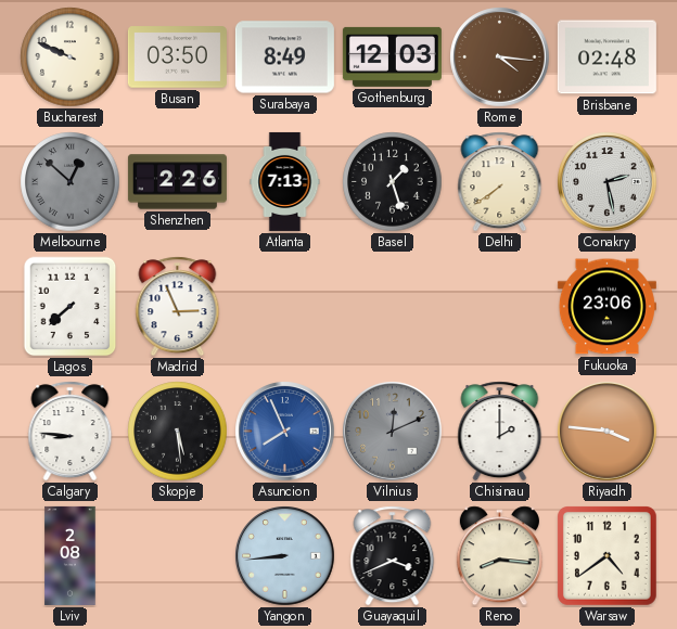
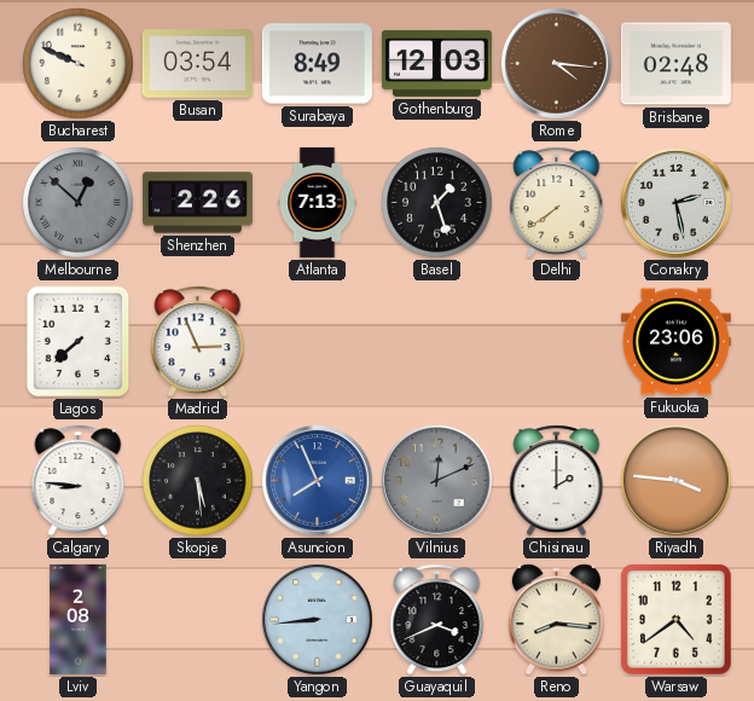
Busan: 03:50 -> 03:54 (197, 64)
